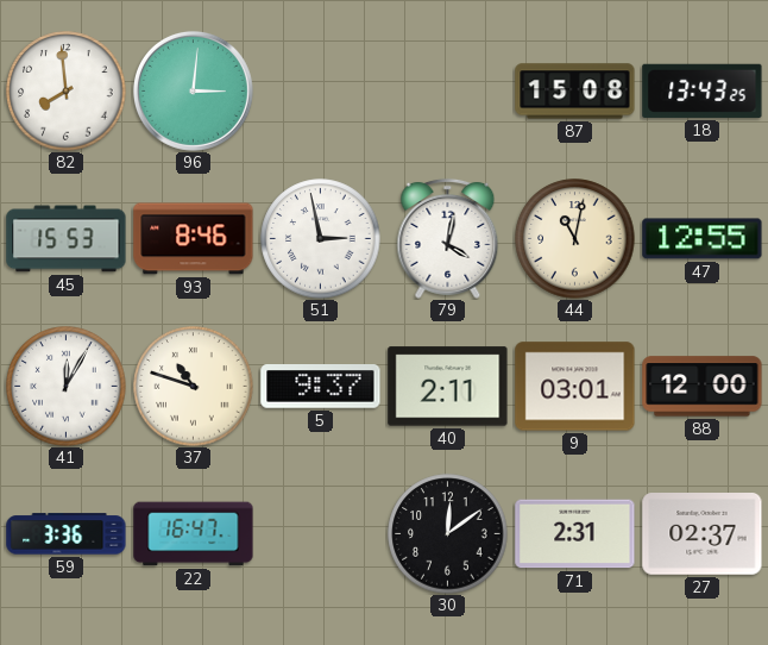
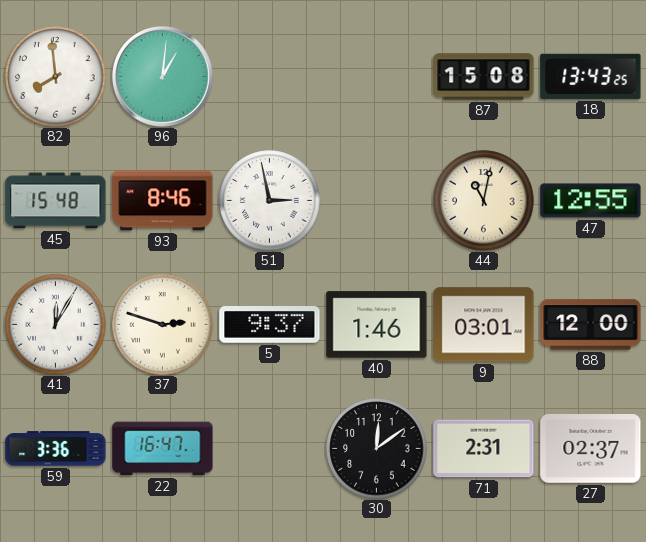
96: 3:01 -> 1:01 (162, 76)
45: 15:53 -> 15:48 (56, 201)
79: 4:02 -> none (448, 238)
37: 10:48 -> 2:48 (163, 325)
40: 2:11 -> 1:46 (377, 325)
